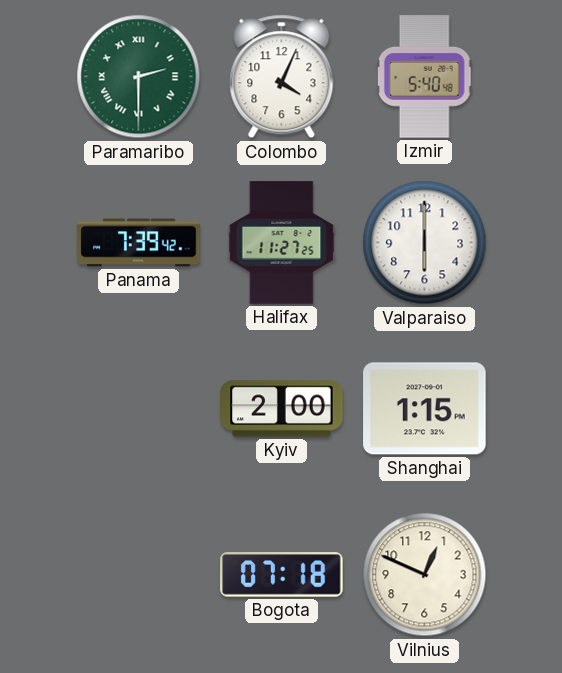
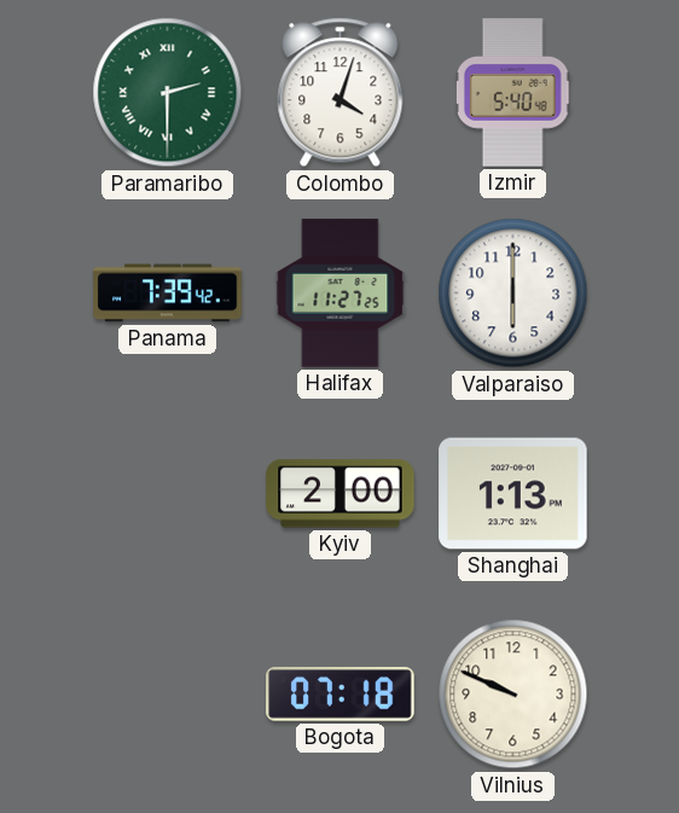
Colombo: 4:04 -> 4:03 (341, 93)
Shanghai: 1:15 -> 1:13 (513, 494)
Vilnius: 12:49 -> 9:49 (513, 695)
